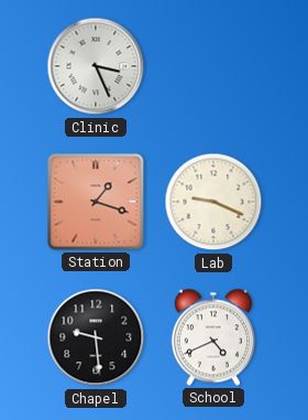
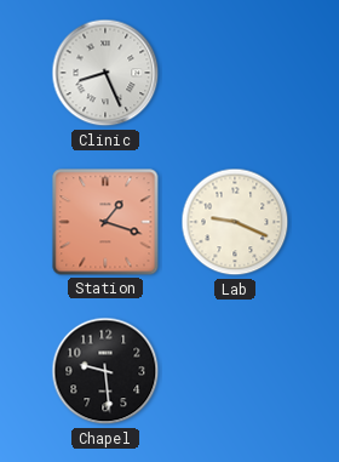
Clinic: 3:26 -> 8:26 (105, 73)
School: 4:41 -> none (213, 337)
